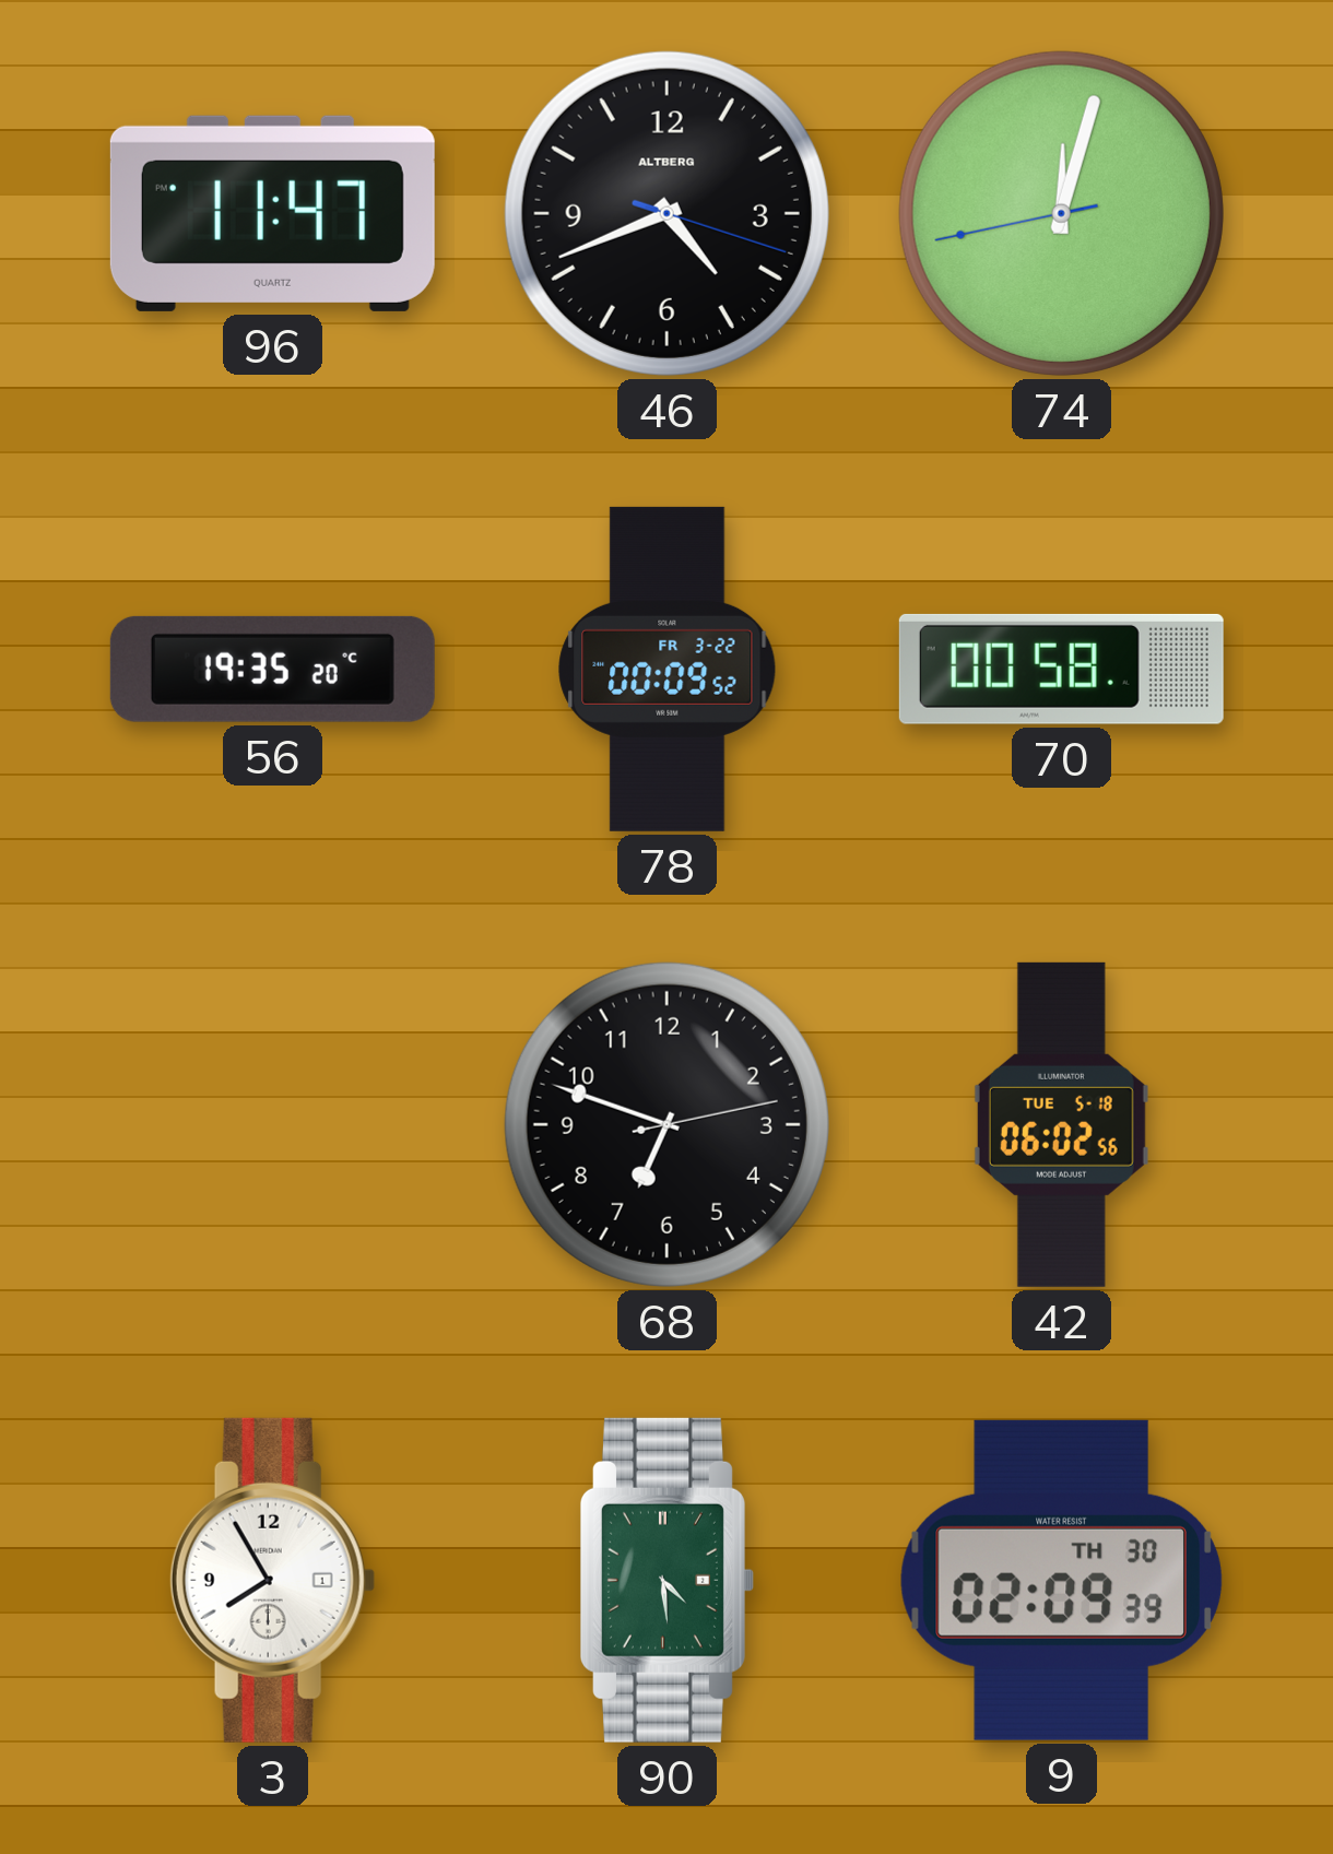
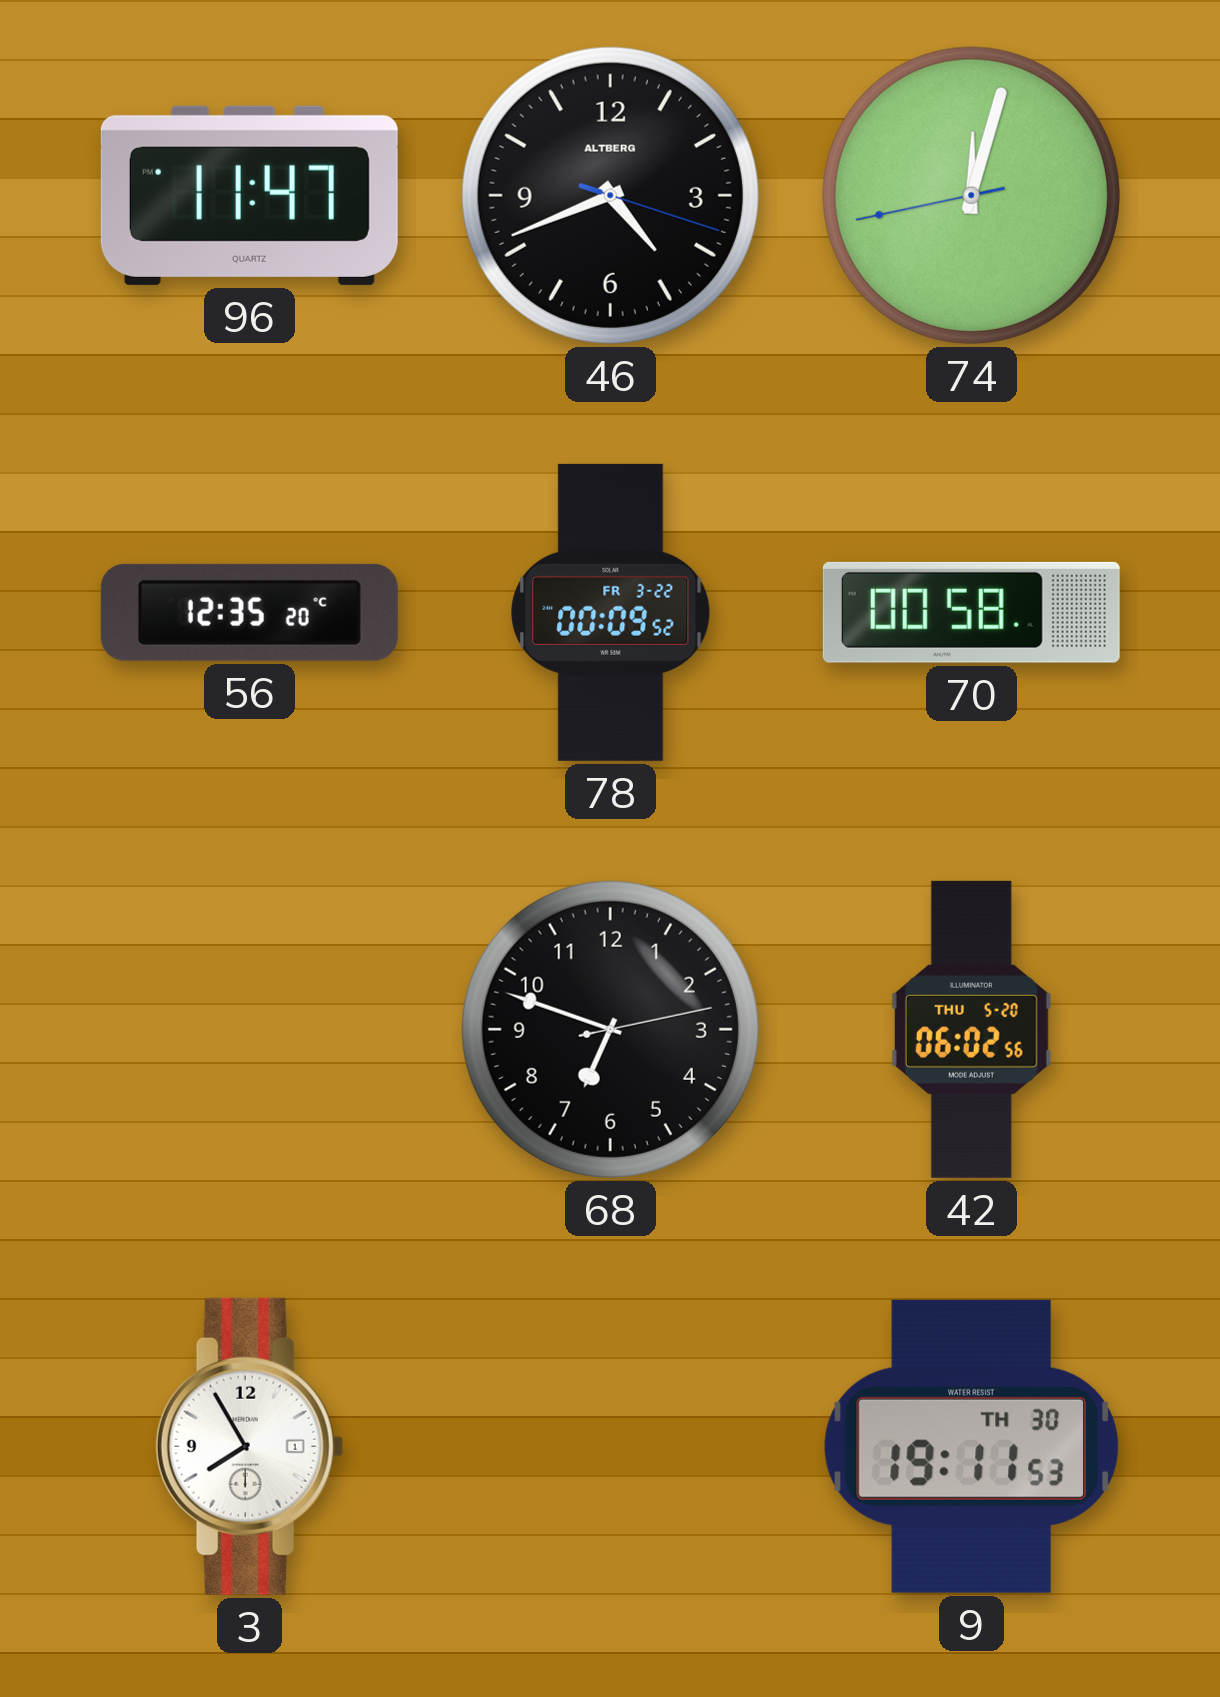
56: 19:35 -> 12:35 (249, 612)
42 date: TUE 5-18 -> THU 5-20 (971, 1029)
90: 4:29 -> none (666, 1580)
9: 02:09 -> 19:11 (971, 1446)
